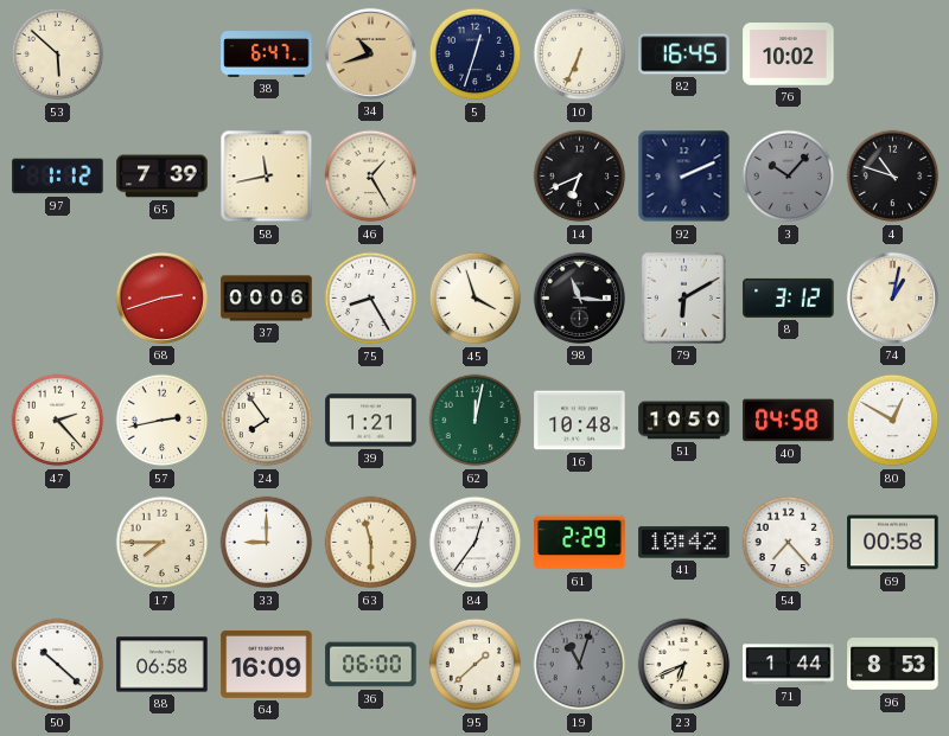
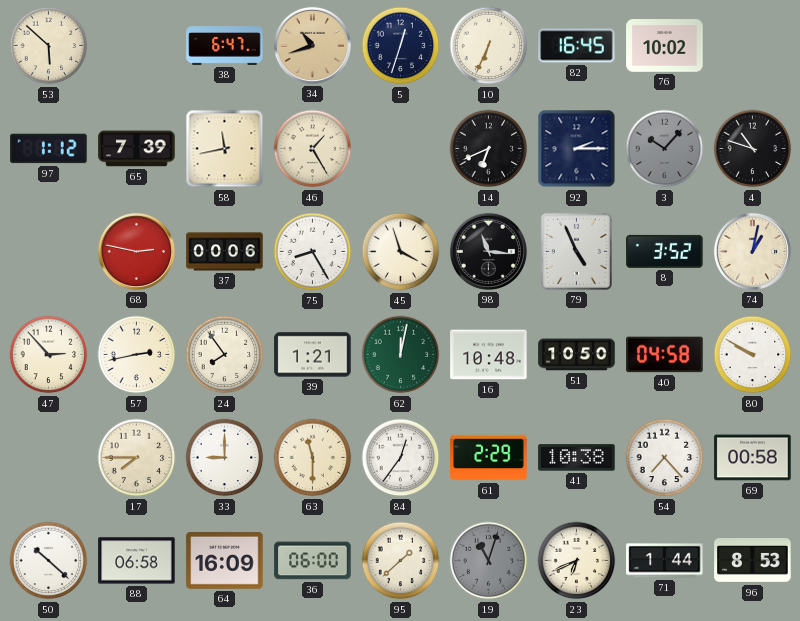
92: 2:11 -> 2:15 (577, 149)
68: 2:42 -> 2:47 (136, 251)
79: 6:10 -> 4:56 (576, 251)
8: 3:12 -> 3:52 (665, 251)
47: 2:23 -> 2:53 (49, 355)
80: 12:50 -> 9:50 (753, 355)
41: 10:42 -> 10:38 (577, 458)
